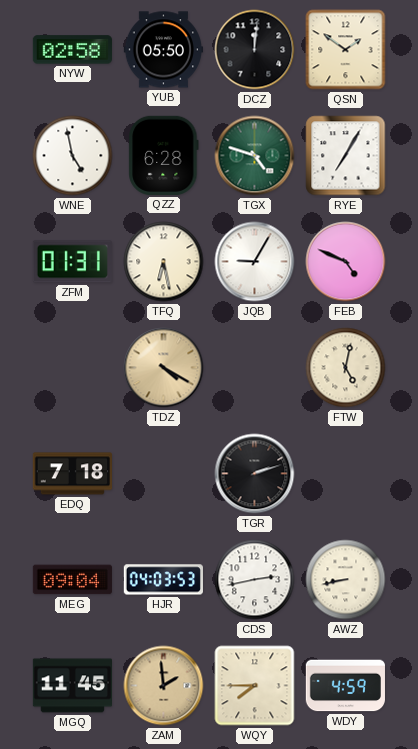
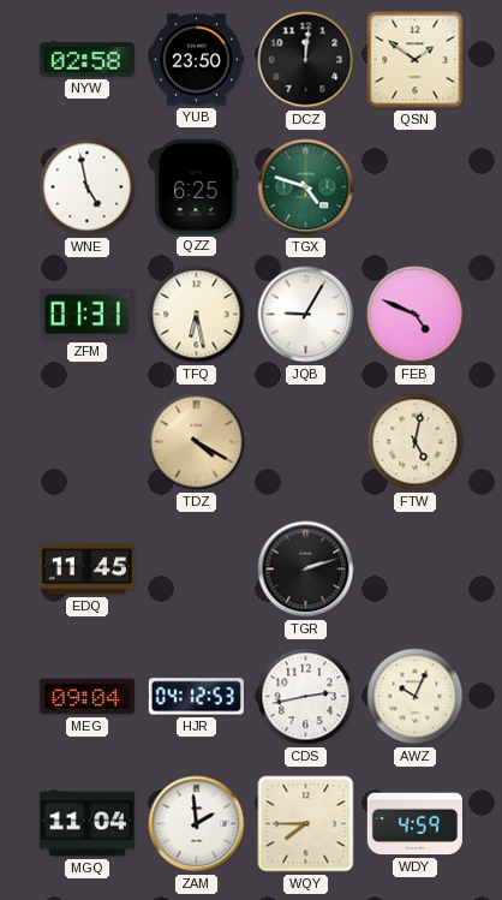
YUB: 05:50 -> 23:50 (196, 60)
QZZ: 6:28 -> 6:25 (197, 186)
RYE: 7:05 -> none (346, 156)
EDQ: 7:18 -> 11:45 (86, 570)
HJR: 04:03 -> 04:12 (196, 697)
AWZ: 8:43 -> 10:04 (416, 697)
MGQ: 11:45 -> 11:04 (86, 824)
ZAM dial: champagne -> white (197, 824)
